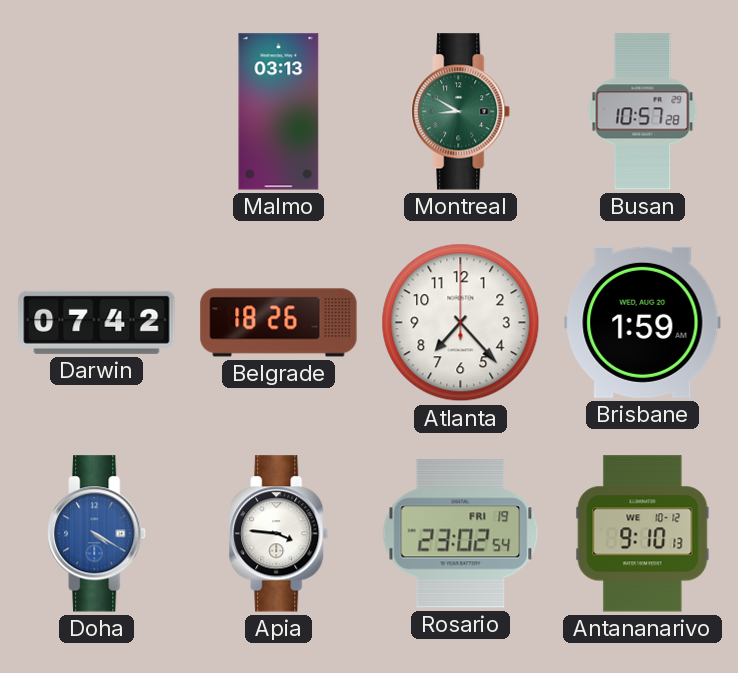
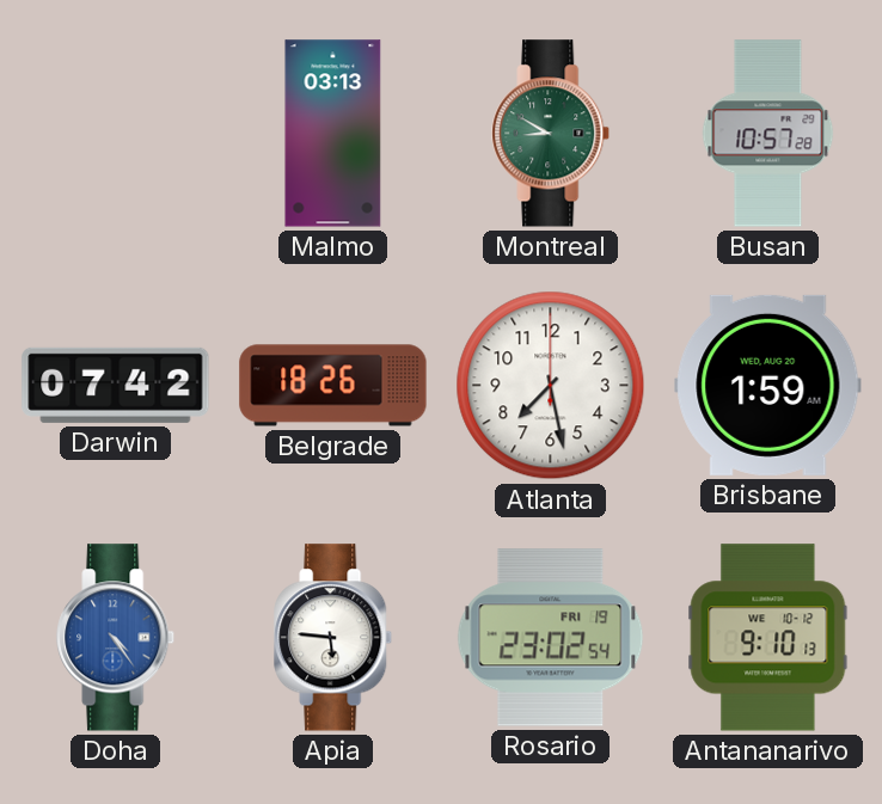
Atlanta: 7:23 -> 7:28 (551, 386)
Doha: 4:20 -> 4:24 (116, 638)
Apia: 3:46 -> 5:46 (333, 638)
